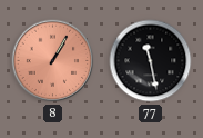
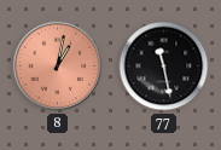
8: 1:05 -> 1:02 (58, 67)
